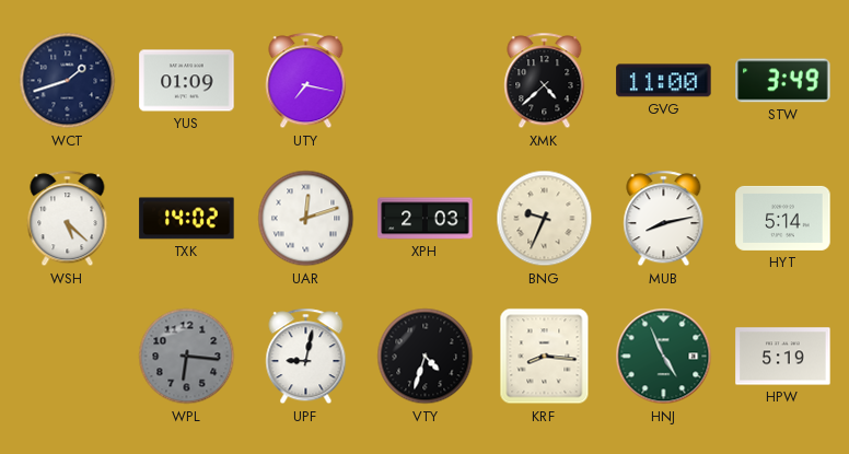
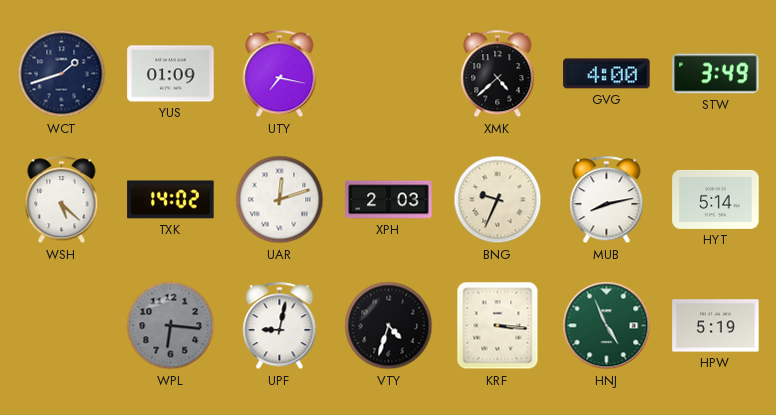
GVG: 11:00 -> 4:00 (607, 74)
KRF: 8:16 -> 3:16 (498, 326)
